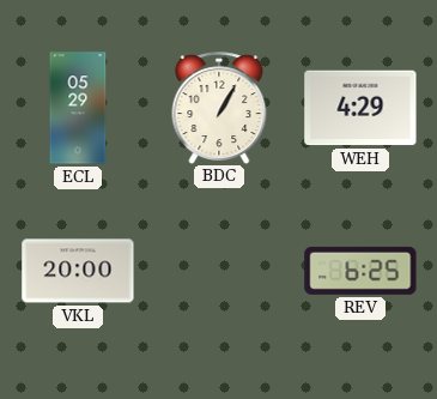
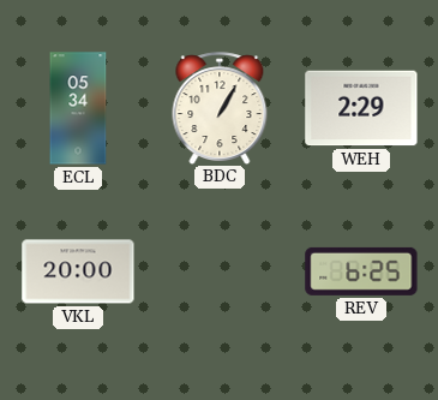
ECL: 05:29 -> 05:34 (78, 108)
WEH: 4:29 -> 2:29 (361, 108)
